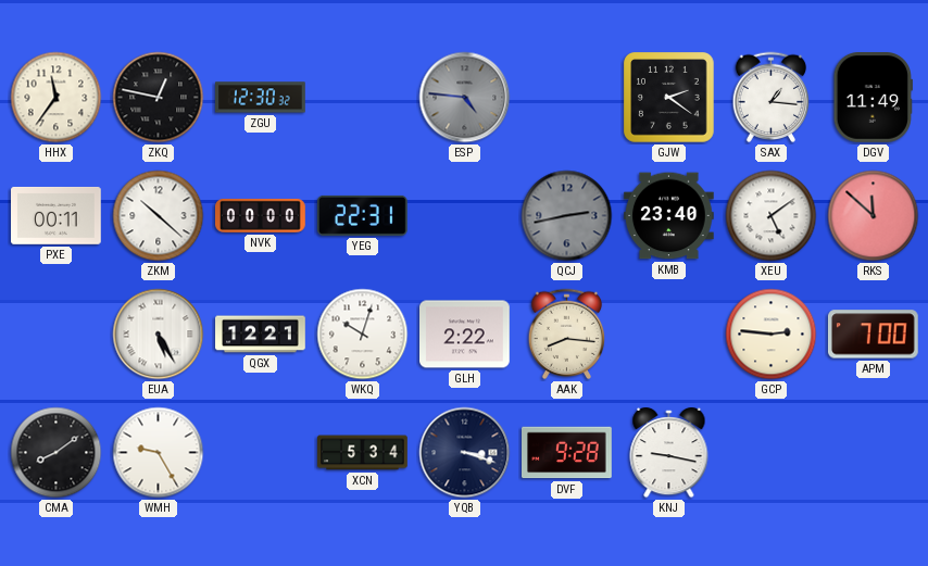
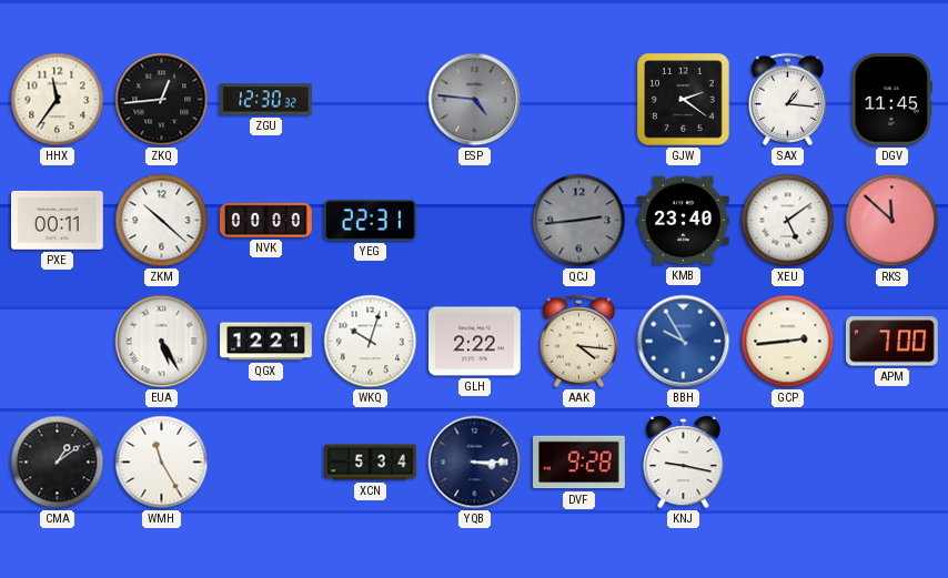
ZKQ: 12:47 -> 12:44 (162, 100)
DGV: 11:49 -> 11:45 (891, 100)
QCJ: 2:43 -> 2:44 (579, 221)
AAK: 8:16 -> 4:16 (579, 342)
BBH: none -> 9:55 (684, 342)
GCP: 2:46 -> 2:44 (788, 342)
CMA: 8:09 -> 1:09 (58, 463)
WMH: 9:25 -> 11:25 (162, 463)
YQB: 3:18 -> 3:15 (475, 463)
